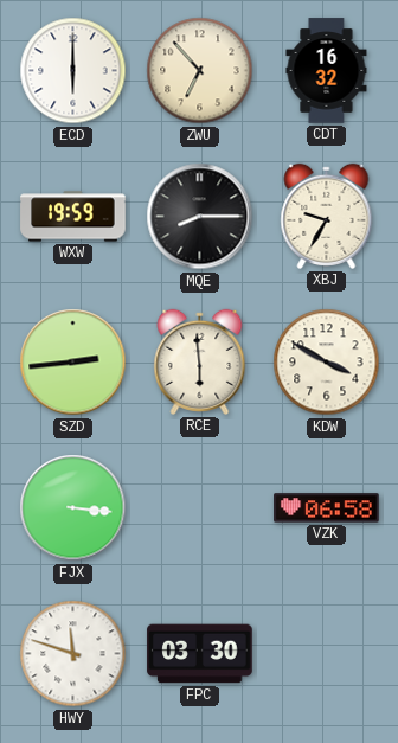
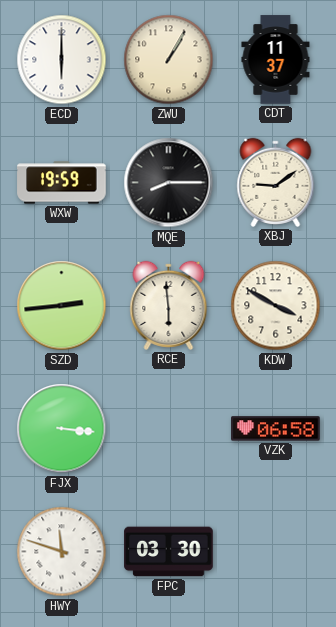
ZWU: 6:53 -> 1:05 (169, 60)
CDT: 16:32 -> 11:37 (276, 60)
XBJ: 9:35 -> 9:09 (276, 182)
